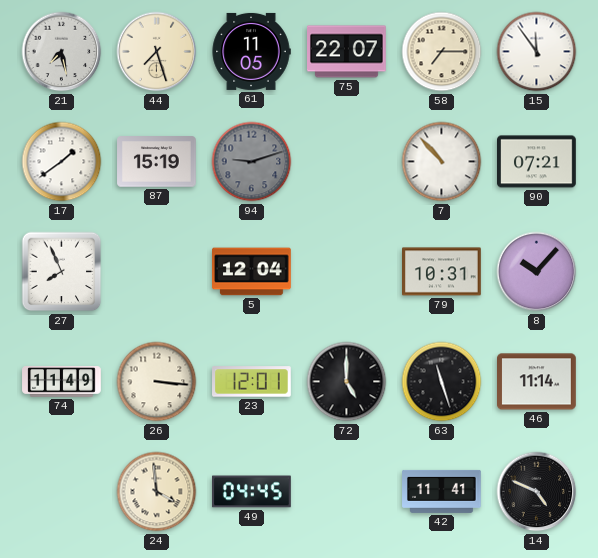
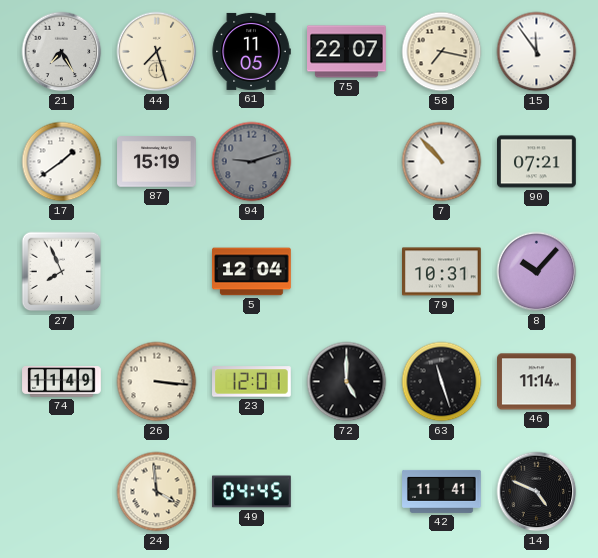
21: 7:28 -> 7:25 (62, 52)
58: 7:15 -> 7:17 (442, 52)
